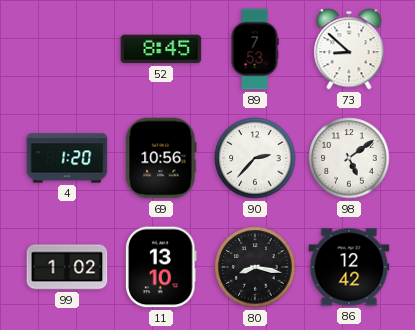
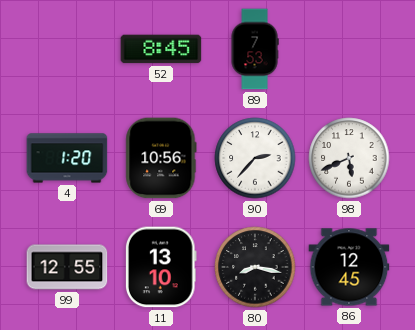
73: 8:52 -> none (349, 49)
98: 5:09 -> 5:41 (349, 158)
99: 1:02 -> 12:55 (67, 267)
86: 12:42 -> 12:45 (349, 267)
